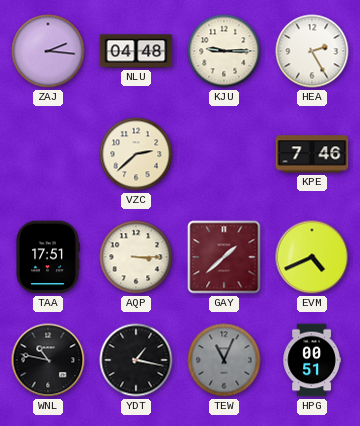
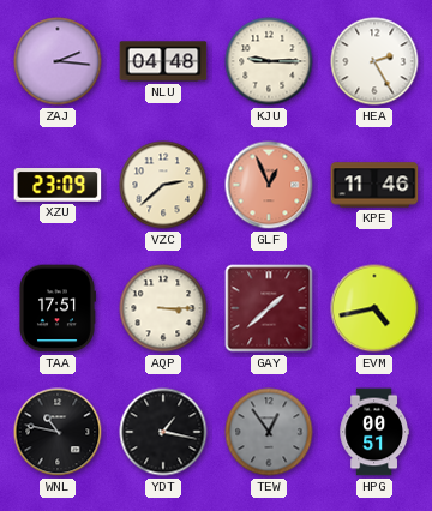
XZU: none -> 23:09 (58, 185)
GLF: none -> 12:56 (269, 185)
KPE: 7:46 -> 11:46 (374, 185)
EVM: 4:41 -> 4:43 (374, 308)
TEW: 11:04 -> 12:54 (269, 432)
